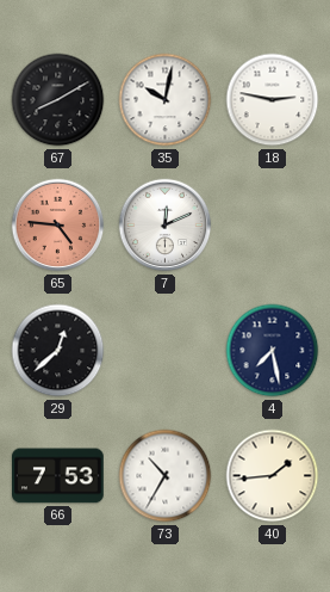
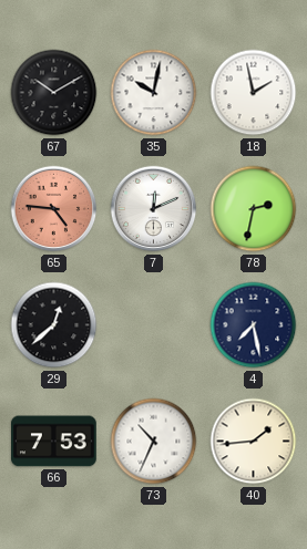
67: 8:10 -> 10:10 (54, 93)
18: 2:47 -> 1:58 (254, 93)
78: none -> 2:32 (254, 209)
73: 10:35 -> 10:34 (154, 442)
